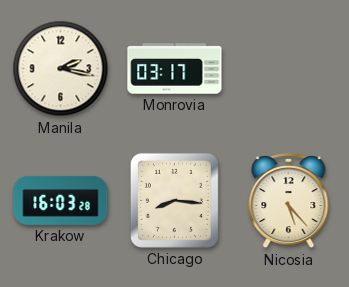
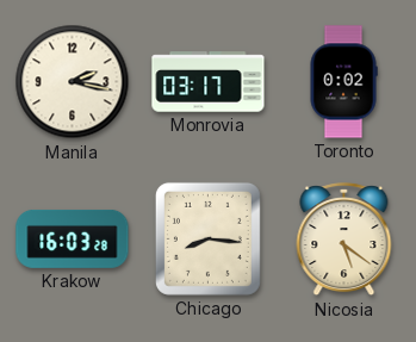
Toronto: none -> 0:02 (343, 82)
Nicosia: 5:23 -> 5:21 (344, 240)
